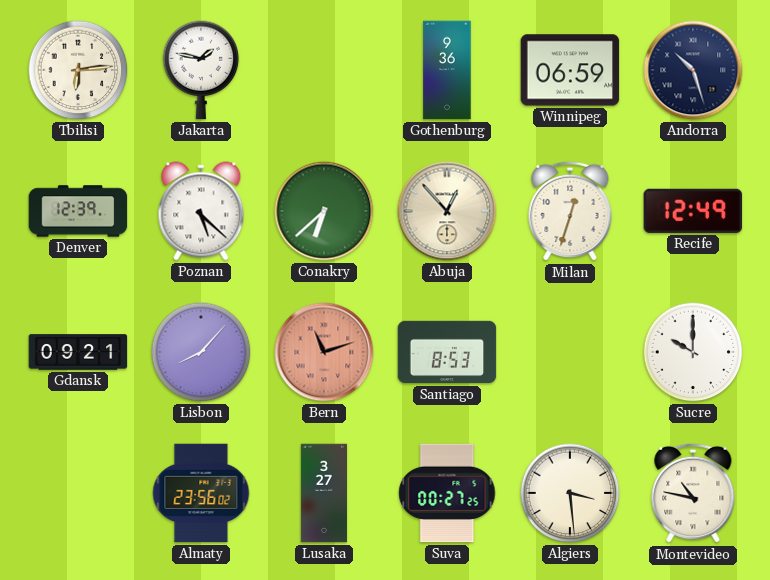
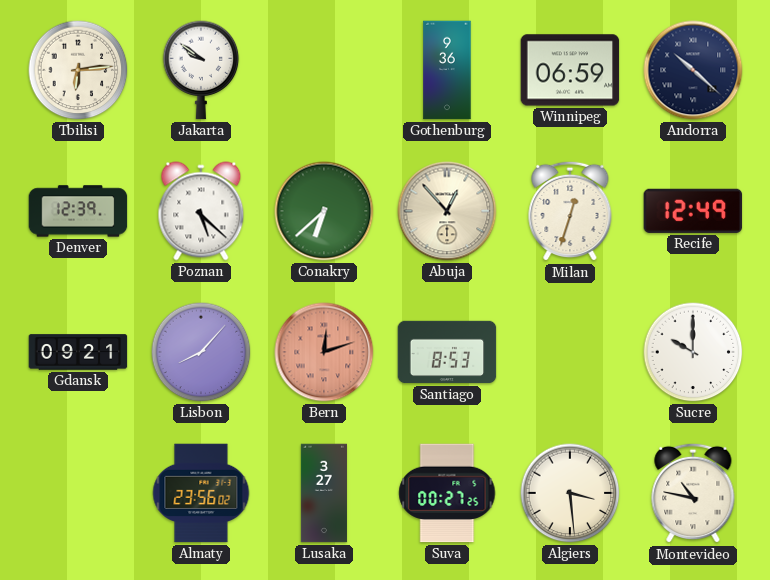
Jakarta: 1:47 -> 9:51 (201, 70)
Andorra: 10:27 -> 10:22 (693, 70)
Bern: 11:12 -> 12:12 (324, 352)
